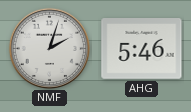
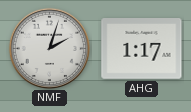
AHG: 5:46 -> 1:17 (142, 49)
